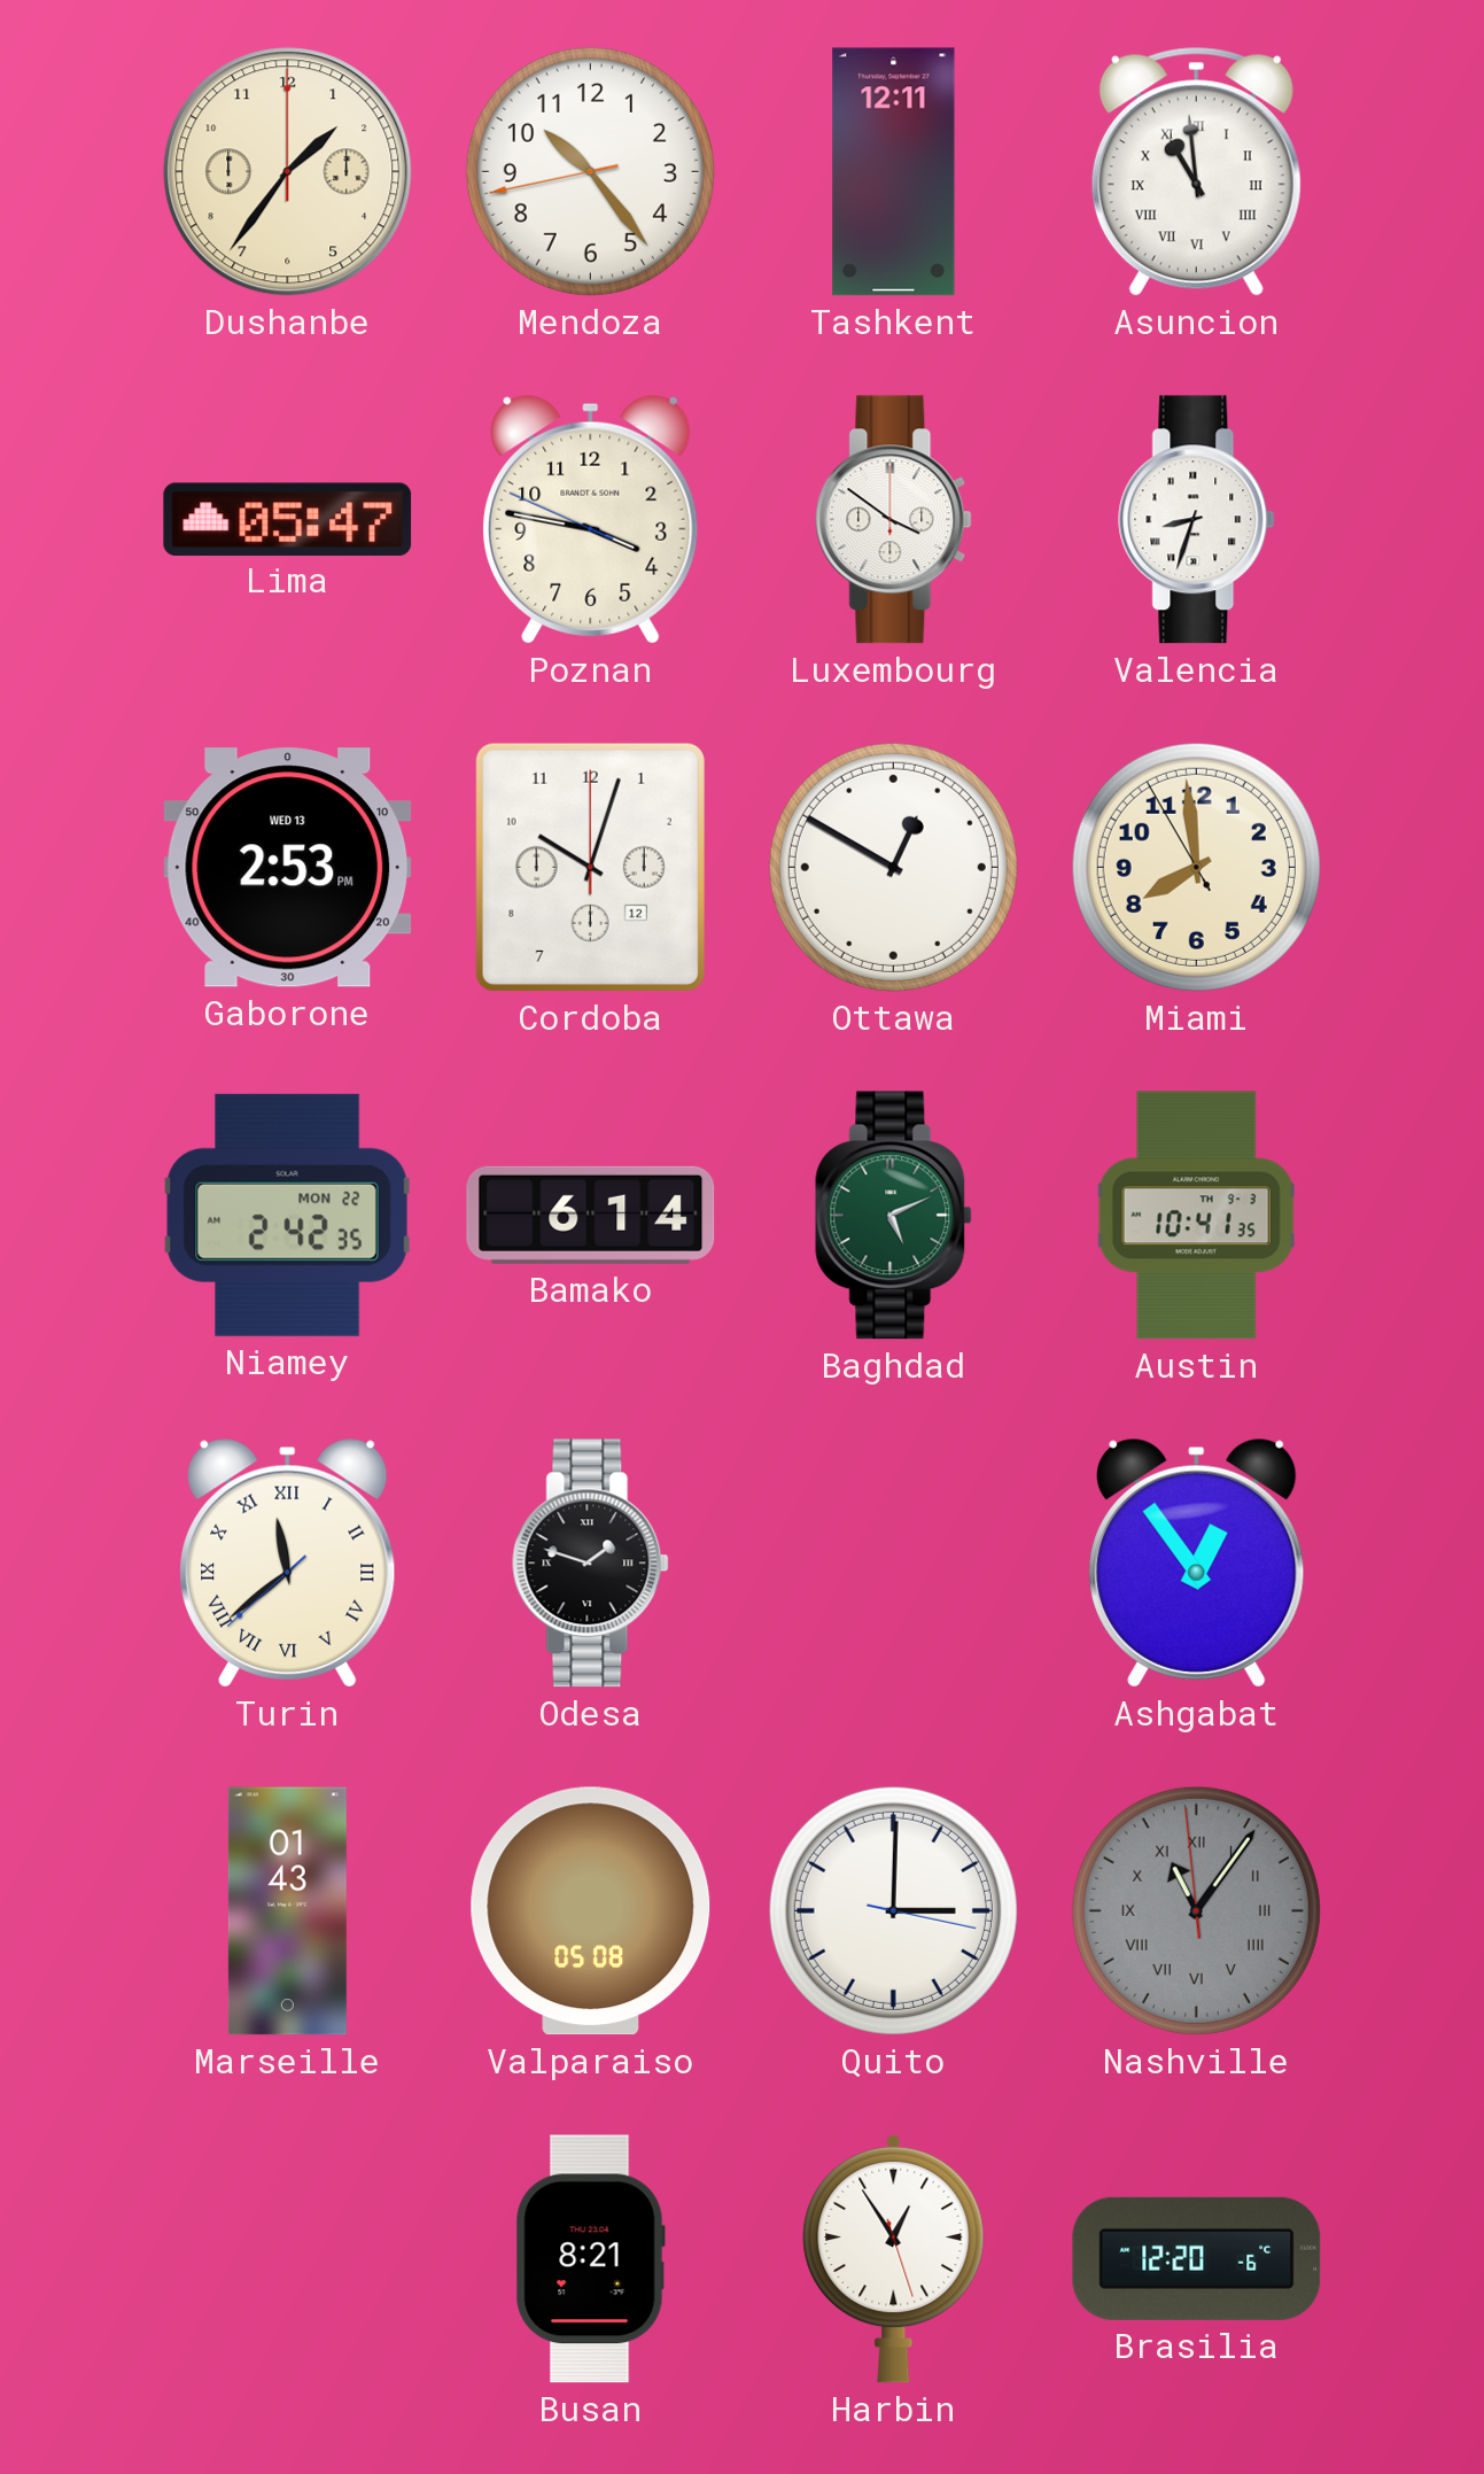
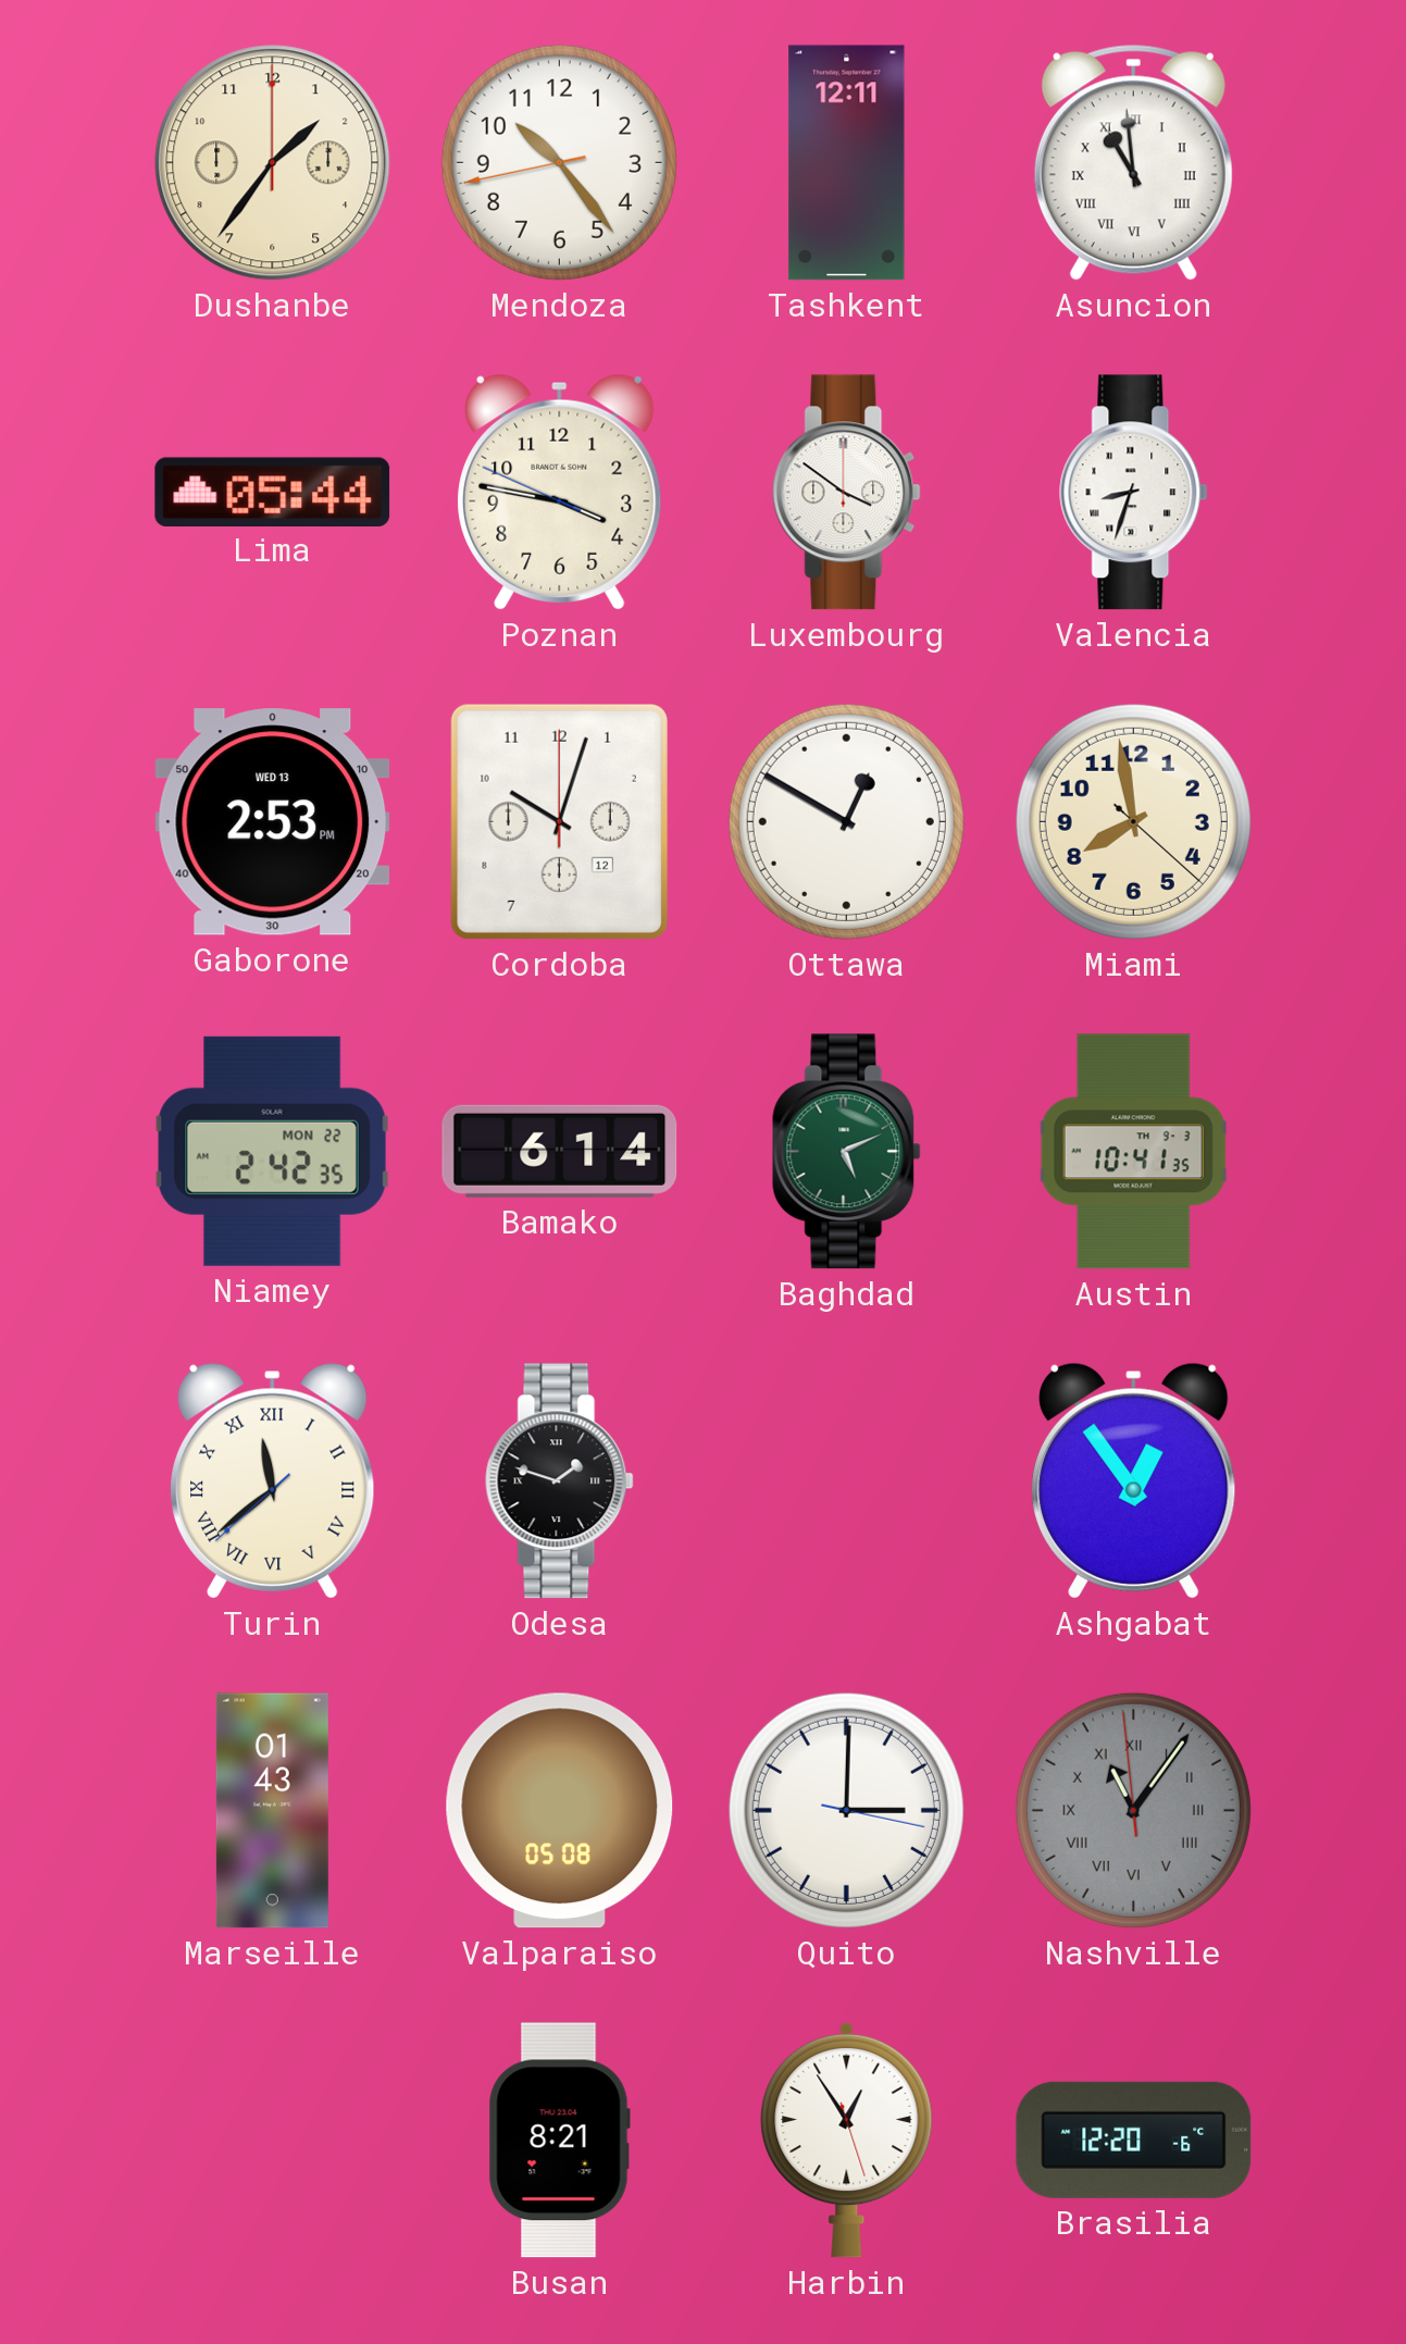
Lima: 05:47 -> 05:44 (273, 492)
Miami: 7:58:55 -> 7:58:22 (1133, 821)
